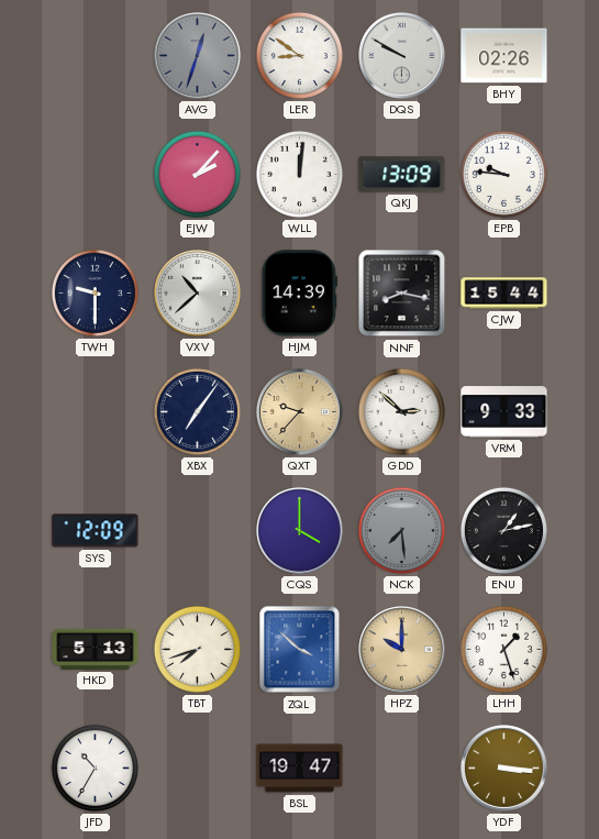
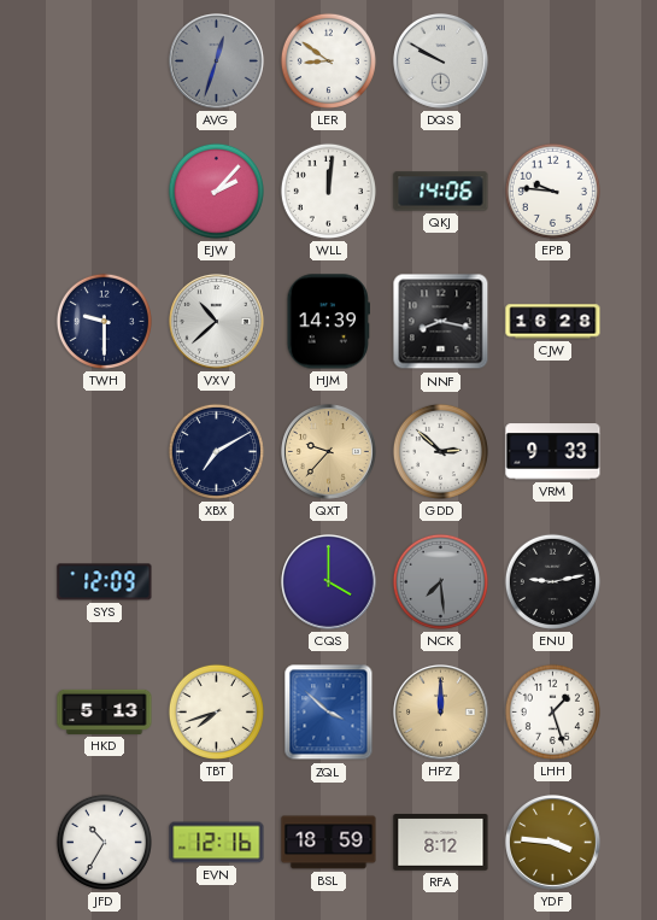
BHY: 02:26 -> none (504, 56)
QKJ: 13:09 -> 14:06 (441, 192)
CJW: 15:44 -> 16:28 (553, 322)
XBX: 7:06 -> 7:10 (216, 451)
ENU: 1:13 -> 9:13 (552, 581)
HPZ: 10:00 -> 12:00 (441, 713)
EVN: none -> 12:16 (217, 843)
BSL: 19:47 -> 18:59 (329, 843)
RFA: none -> 8:12 (441, 843)
YDF: 3:16 -> 3:46 (553, 843)
